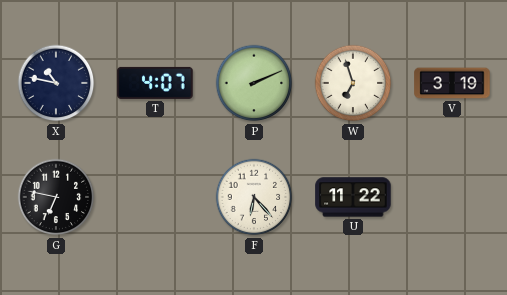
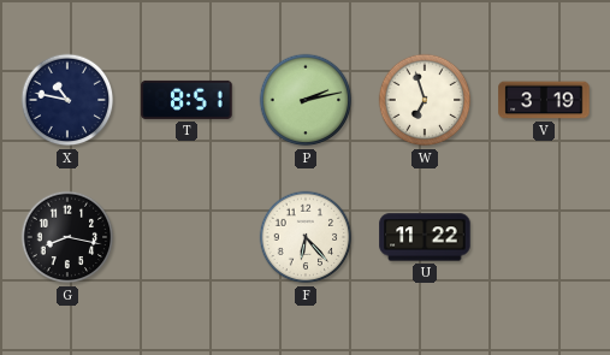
T: 4:07 -> 8:51 (186, 100)
P: 2:11 -> 2:13 (306, 100)
G: 6:47 -> 8:17 (67, 237)
